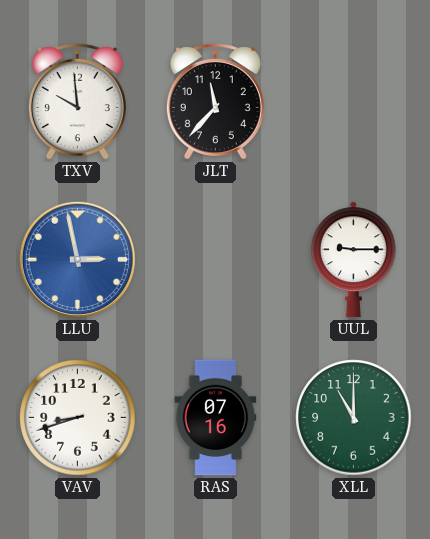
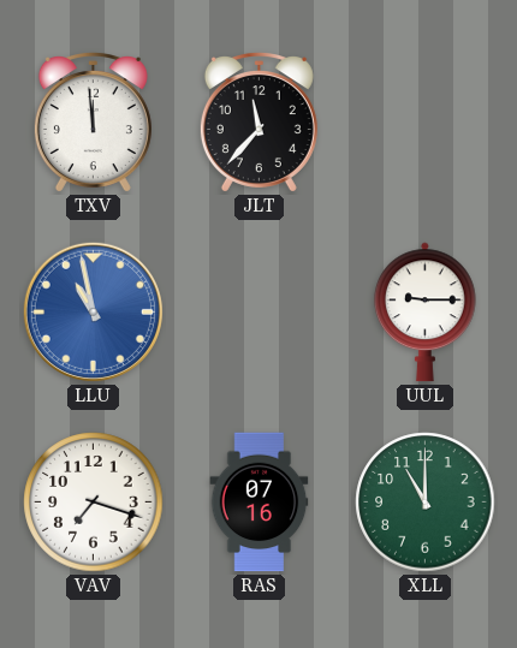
TXV: 9:59 -> 11:59 (93, 123)
LLU: 2:58 -> 10:58 (93, 311)
VAV: 8:42 -> 7:18 (94, 503)
